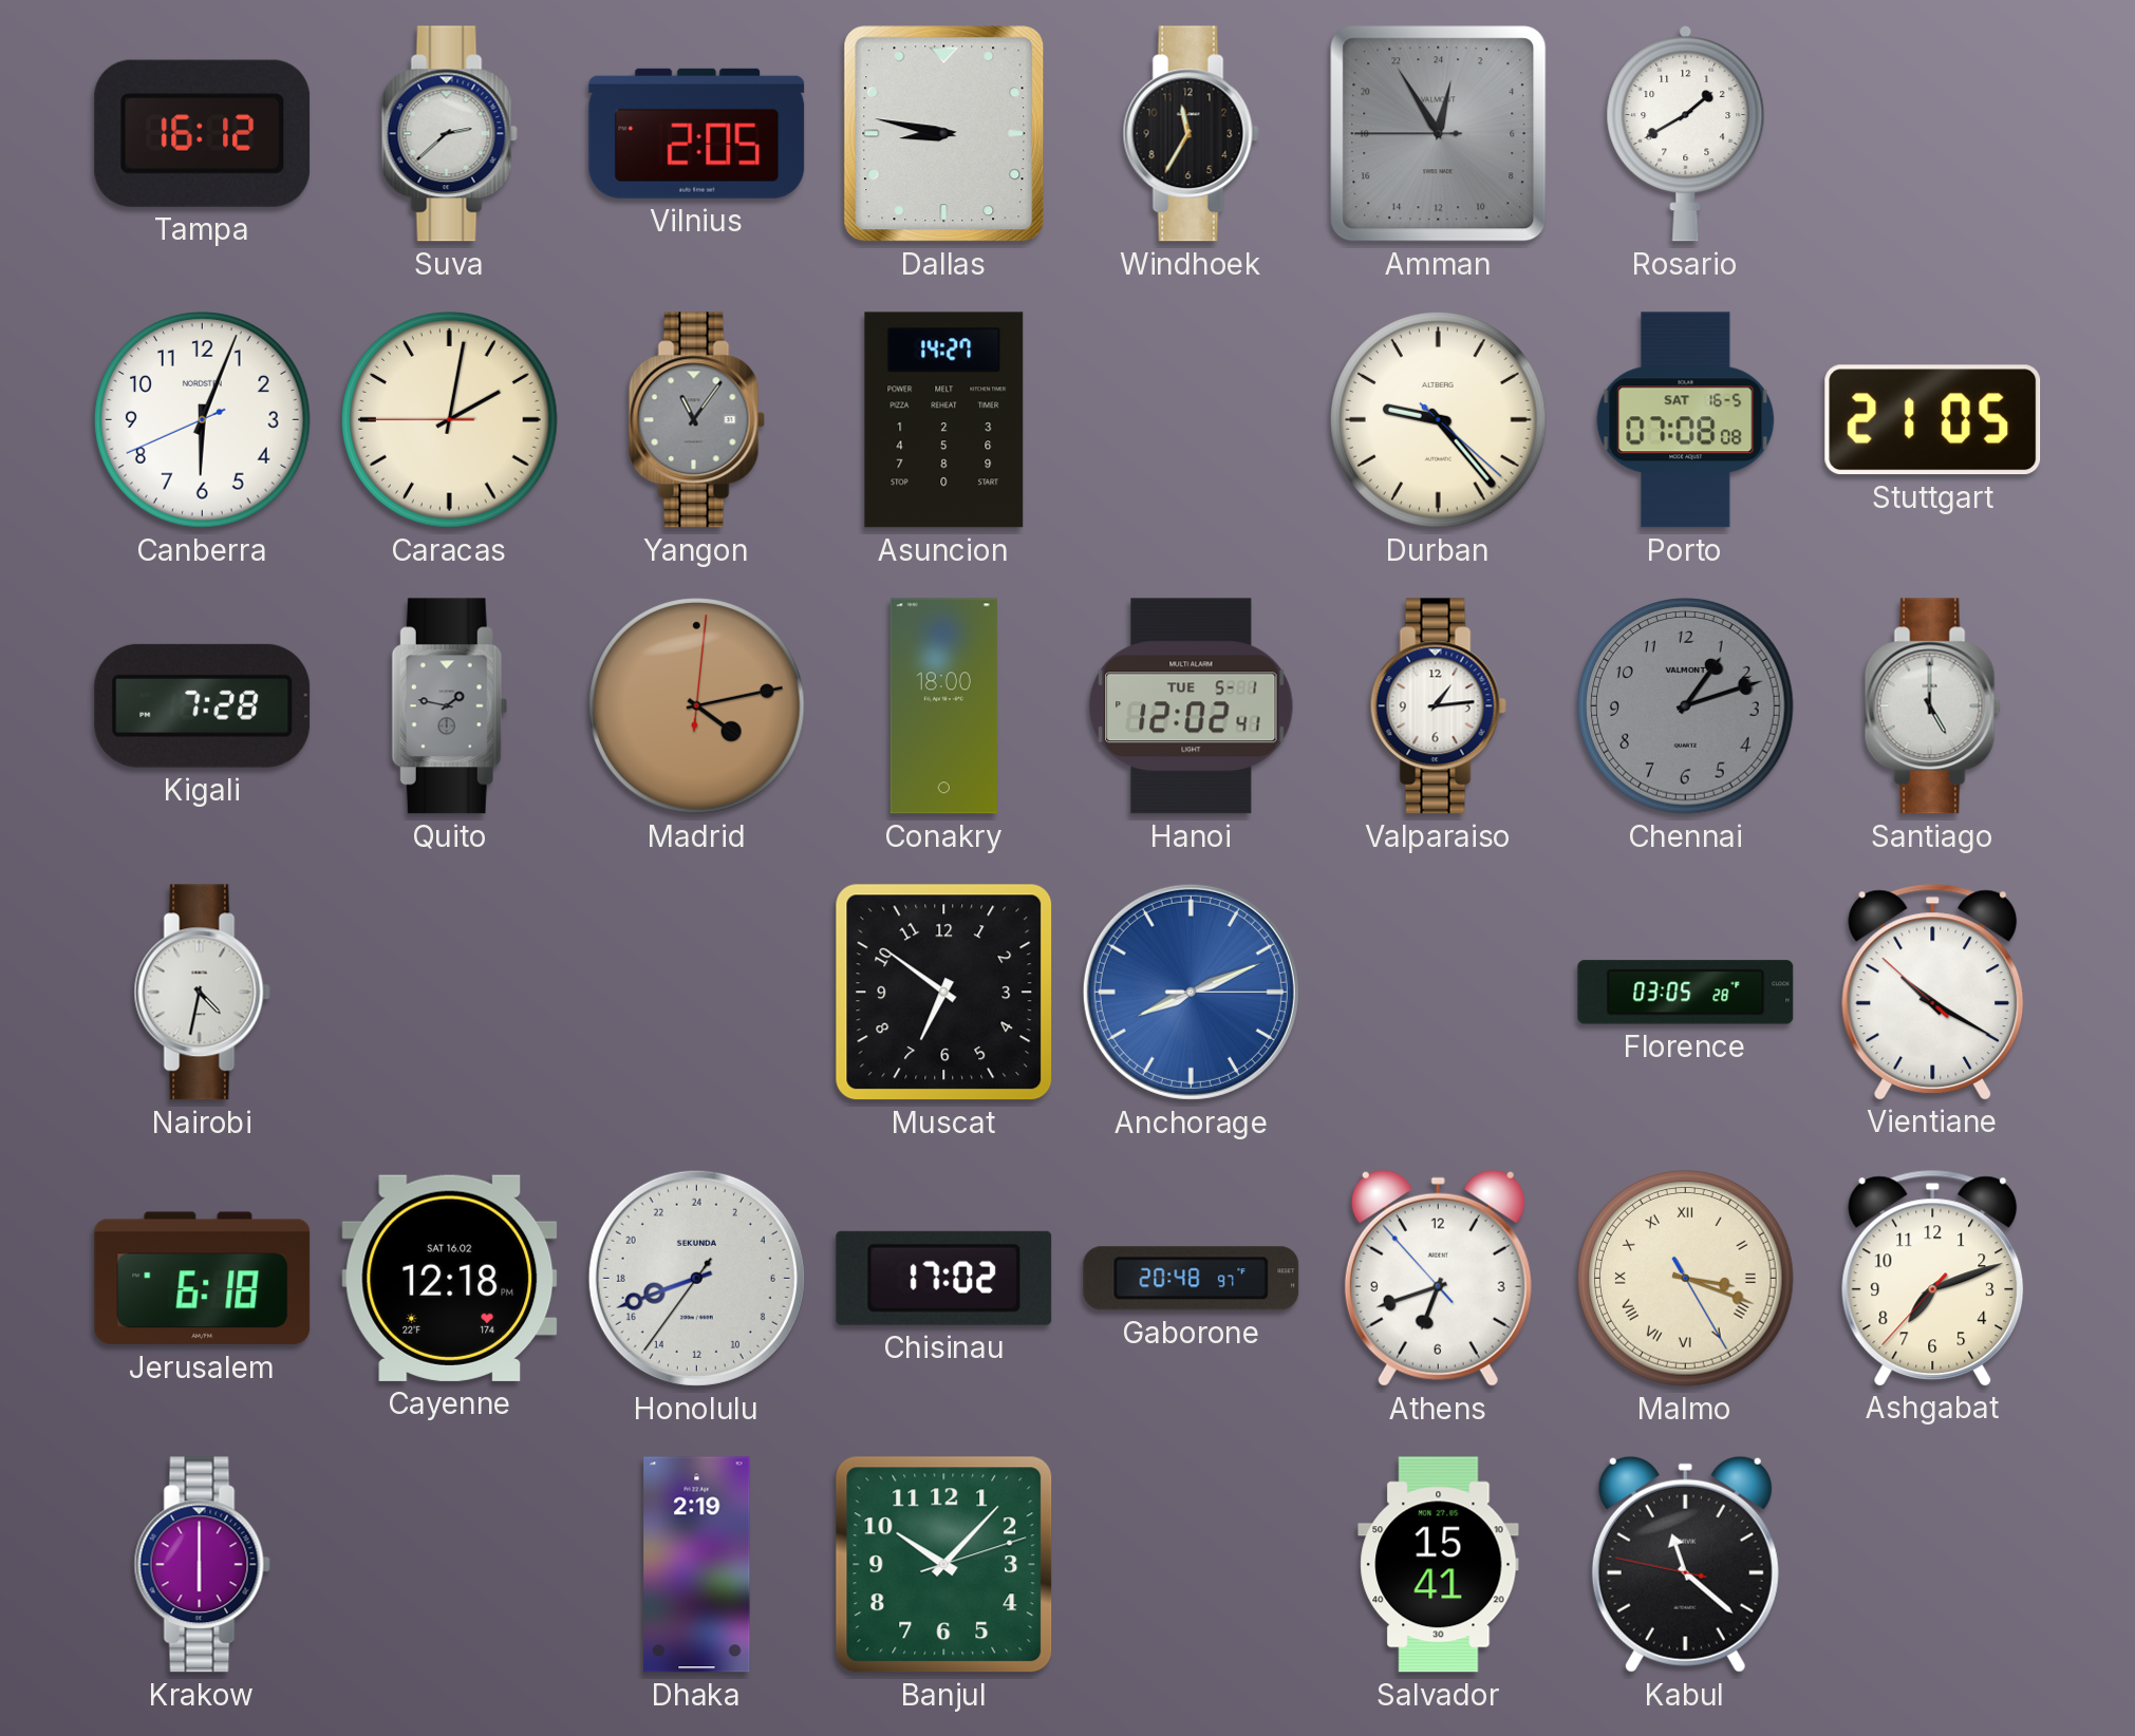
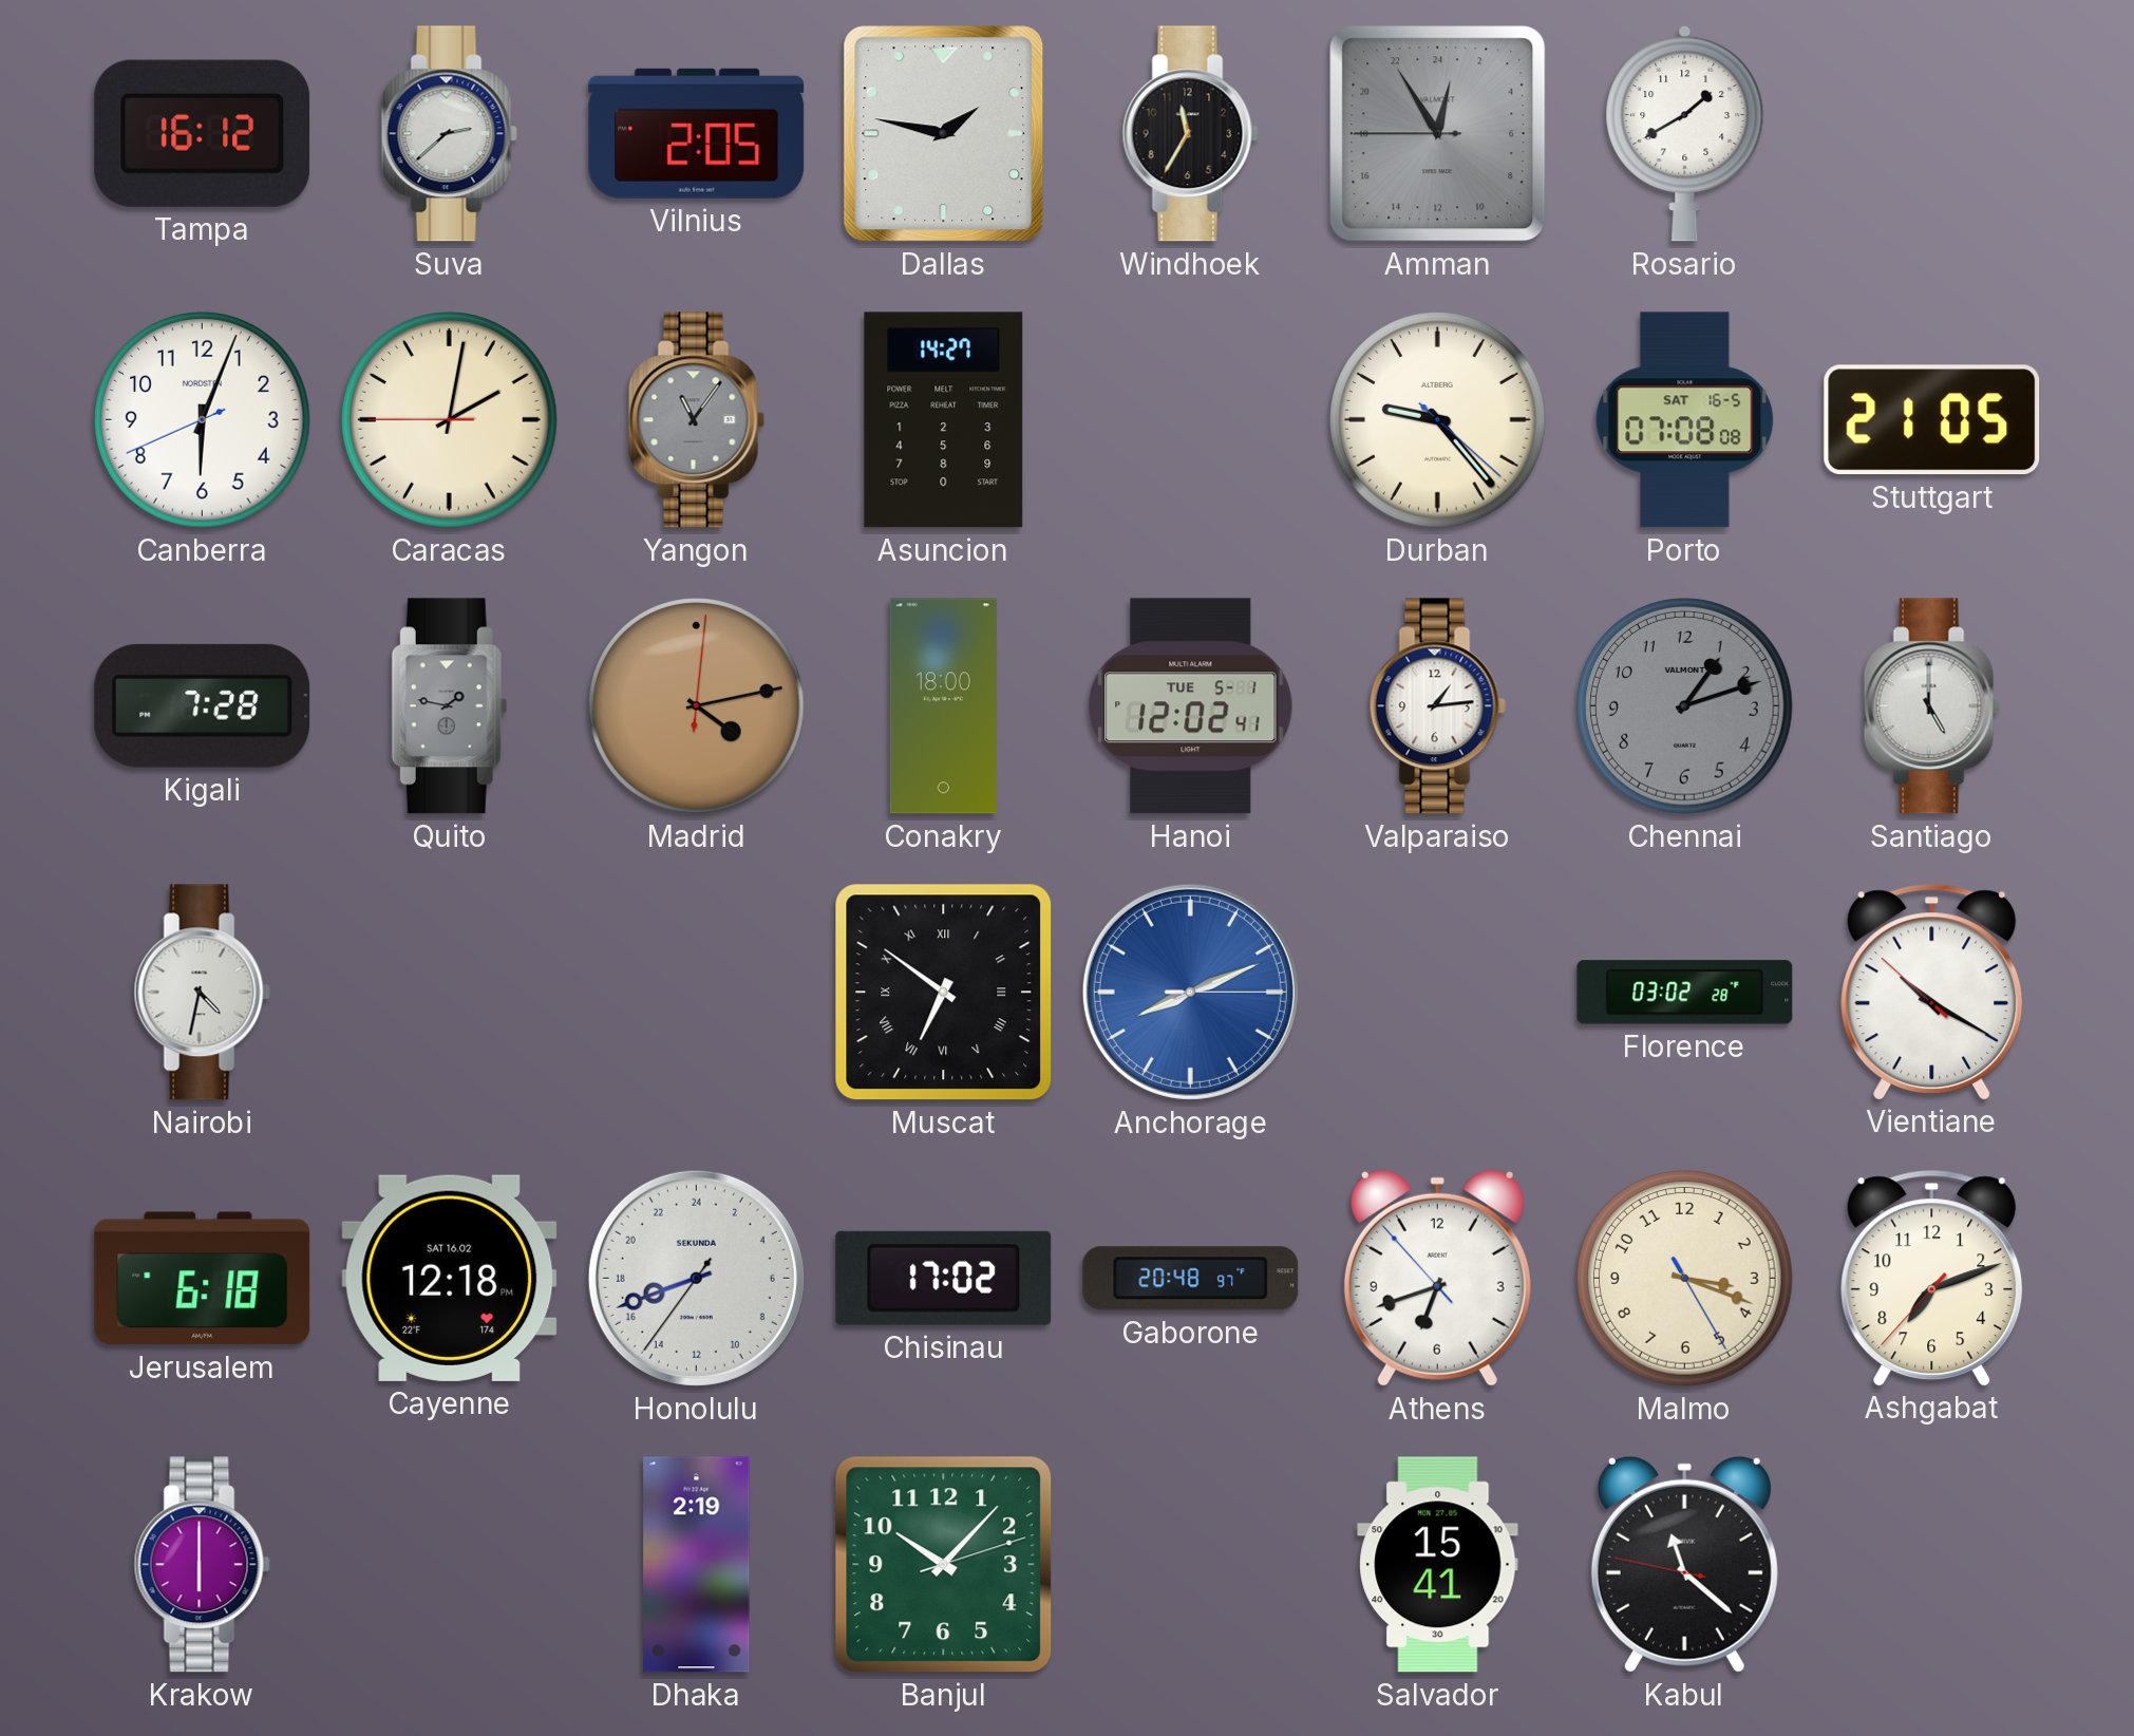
Dallas: 8:47 -> 1:47 (944, 134)
Muscat numerals: Arabic -> Roman (944, 993)
Florence: 03:05 -> 03:02 (1685, 993)
Malmo numerals: Roman -> Arabic (1685, 1279)
